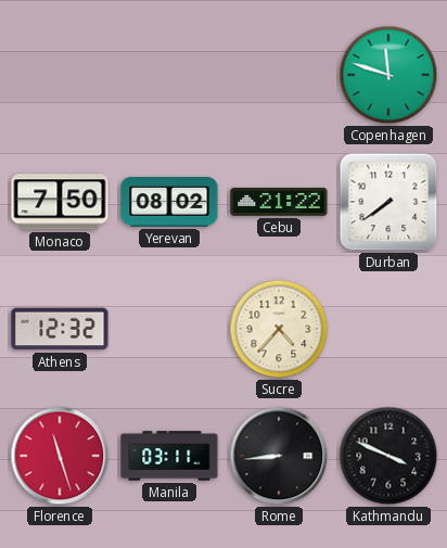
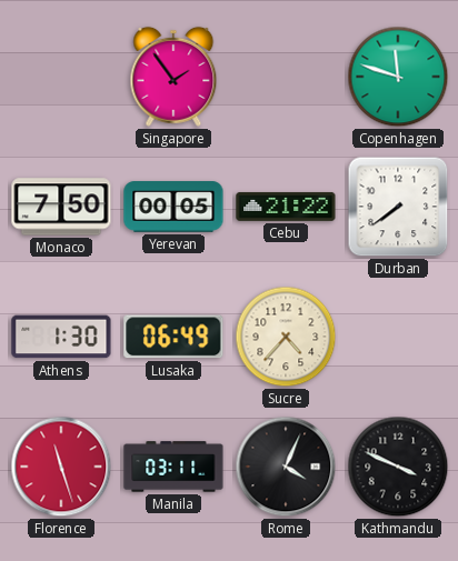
Singapore: none -> 1:54 (173, 77)
Yerevan: 08:02 -> 00:05 (173, 207)
Athens: 12:32 -> 1:30 (61, 337)
Lusaka: none -> 06:49 (173, 337)
Rome: 8:44 -> 4:04 (286, 467)
